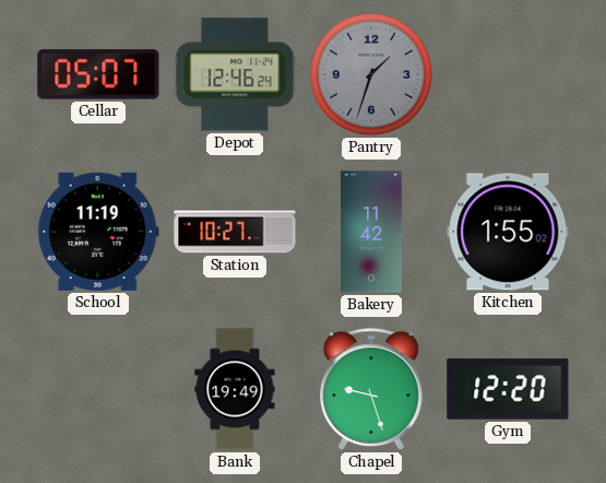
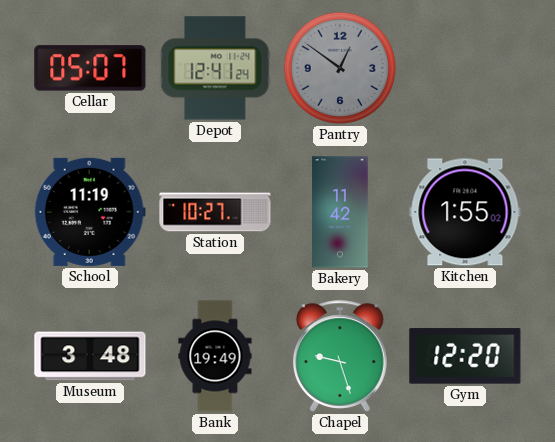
Depot: 12:46 -> 12:41 (215, 68)
Pantry: 1:33 -> 12:51 (340, 68)
Museum: none -> 3:48 (90, 356)
